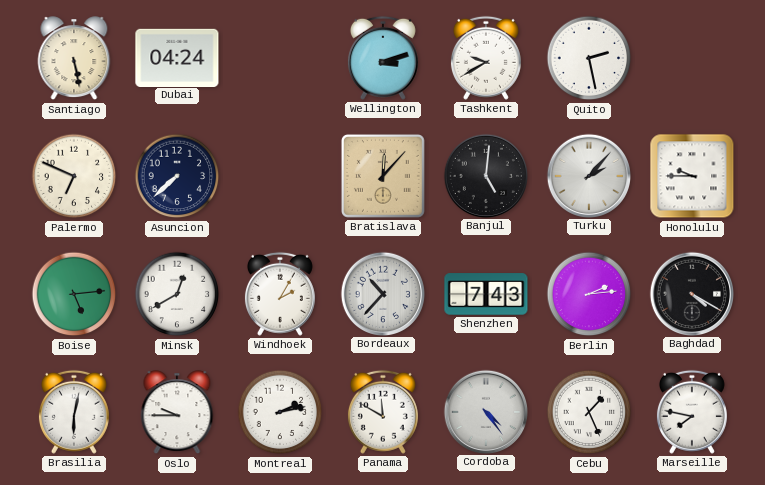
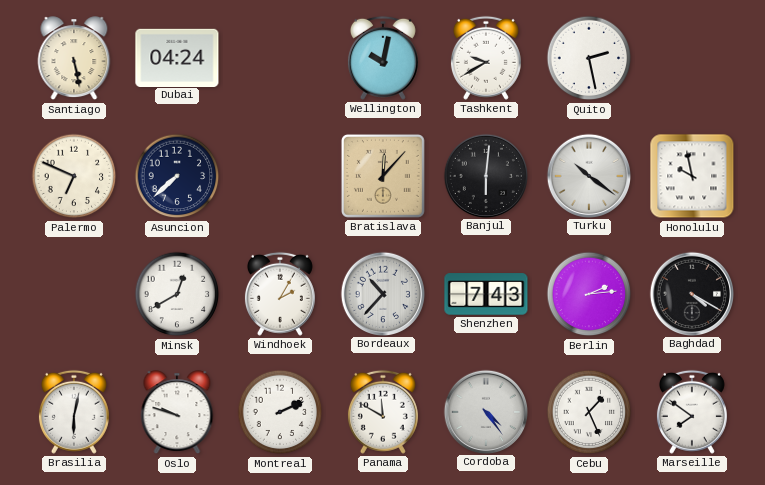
Wellington: 3:12 -> 10:02 (383, 58)
Banjul: 5:01 -> 6:01 (485, 175)
Turku: 2:07 -> 10:21 (588, 175)
Honolulu: 9:45 -> 9:58 (692, 176)
Boise: 5:14 -> none (74, 294)
Oslo: 9:45 -> 9:48 (177, 413)
Montreal: 2:13 -> 2:11 (280, 412)
Marseille: 7:47 -> 7:51 (692, 412)
